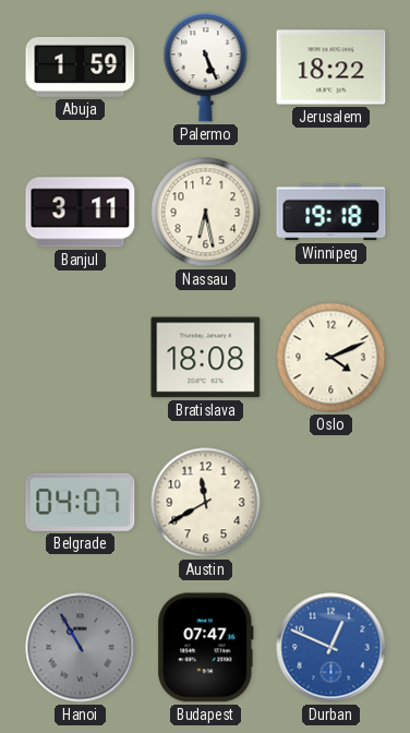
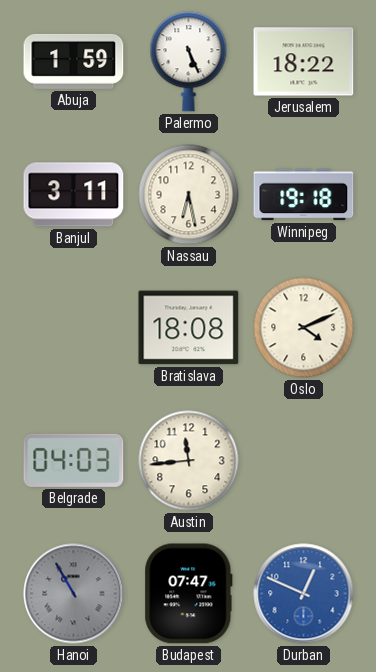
Belgrade: 04:07 -> 04:03 (74, 460)
Austin: 11:40 -> 11:44 (189, 461)
